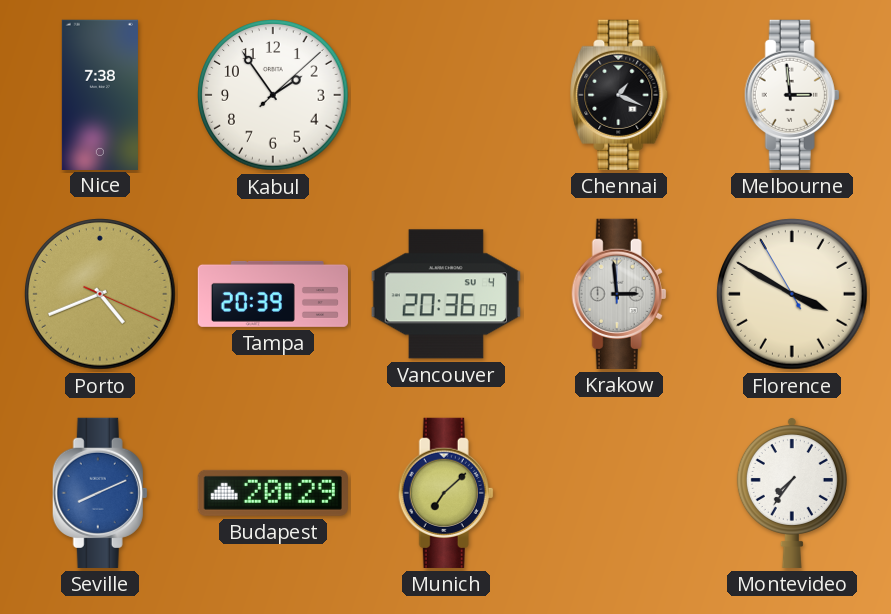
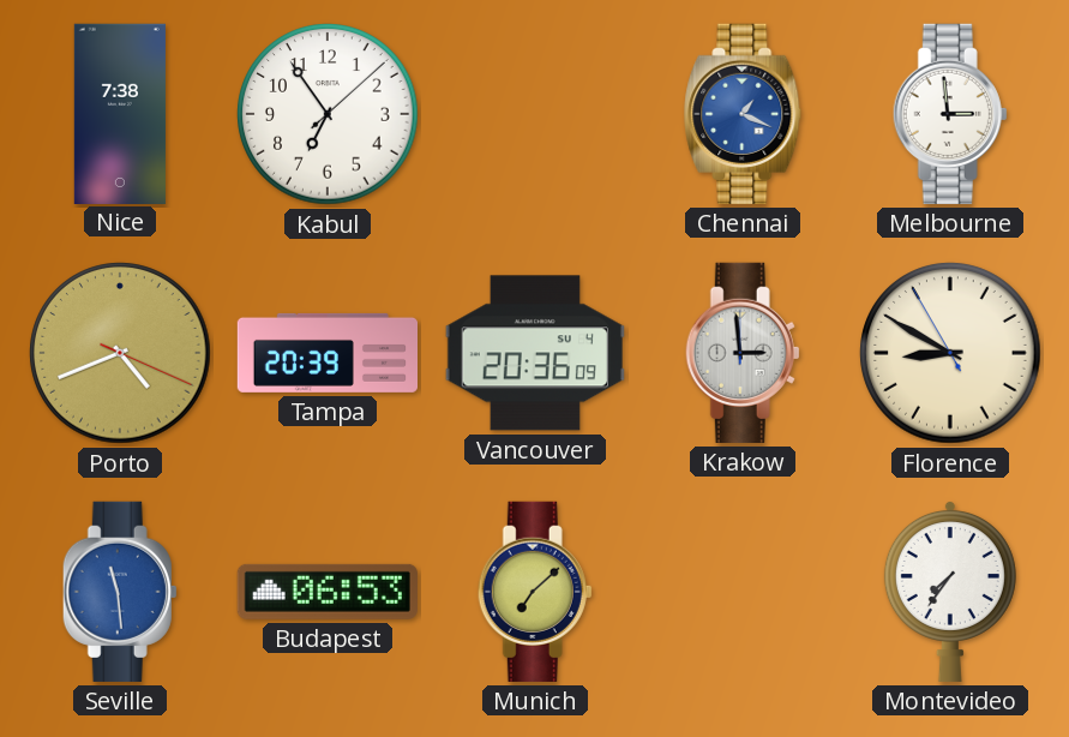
Kabul: 1:54 -> 6:54 (328, 114)
Chennai dial: black -> blue (743, 114)
Florence: 3:49 -> 8:49 (950, 353)
Seville: 8:11 -> 11:29 (120, 592)
Budapest: 20:29 -> 06:53 (328, 592)
